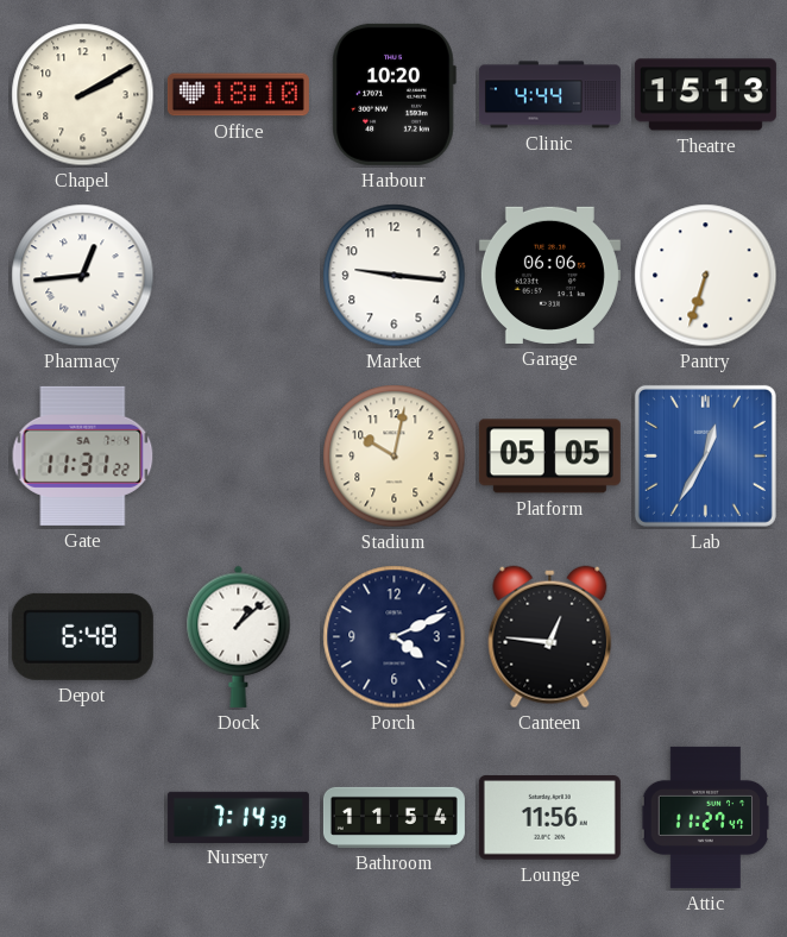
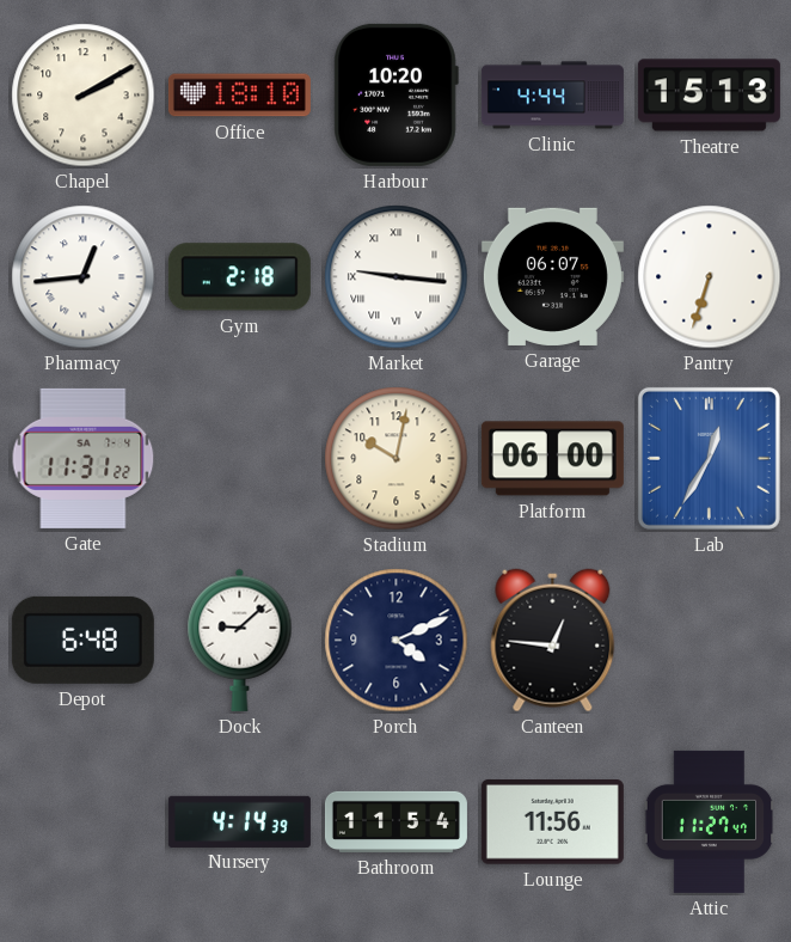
Gym: none -> 2:18 (239, 277)
Market numerals: Arabic -> Roman (397, 277)
Garage: 06:06 -> 06:07 (552, 276)
Platform: 05:05 -> 06:00 (552, 459)
Dock: 1:08 -> 9:08 (240, 640)
Nursery: 7:14 -> 4:14 (239, 821)
